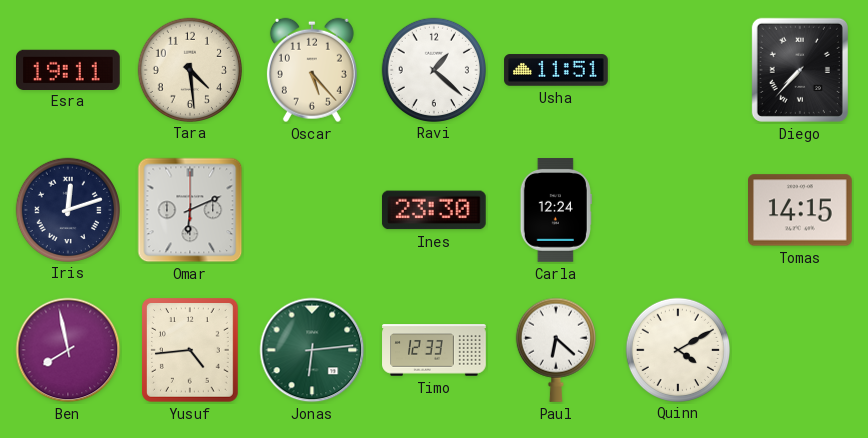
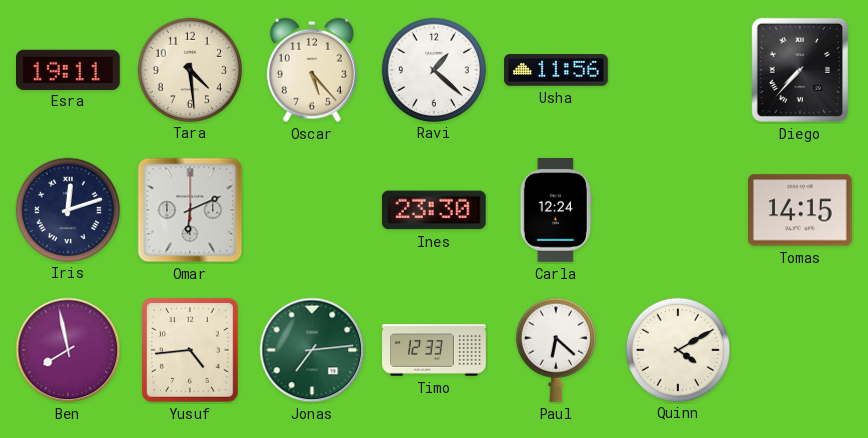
Usha: 11:51 -> 11:56 (556, 70)
Jonas: 6:14 -> 7:14 (312, 350)
